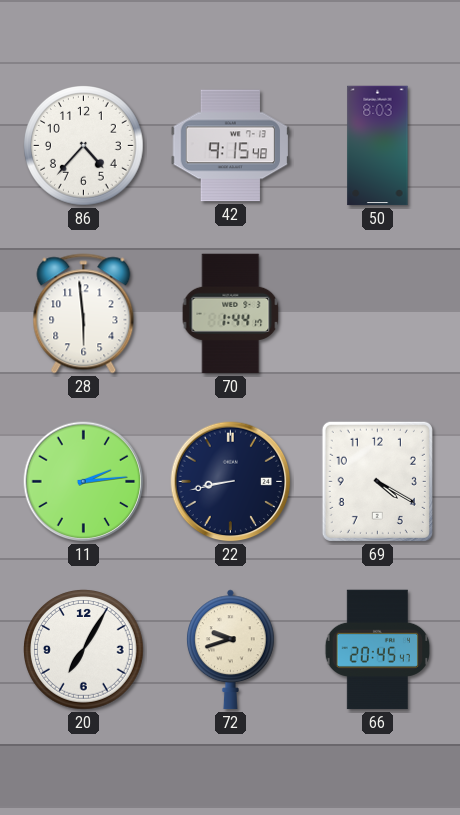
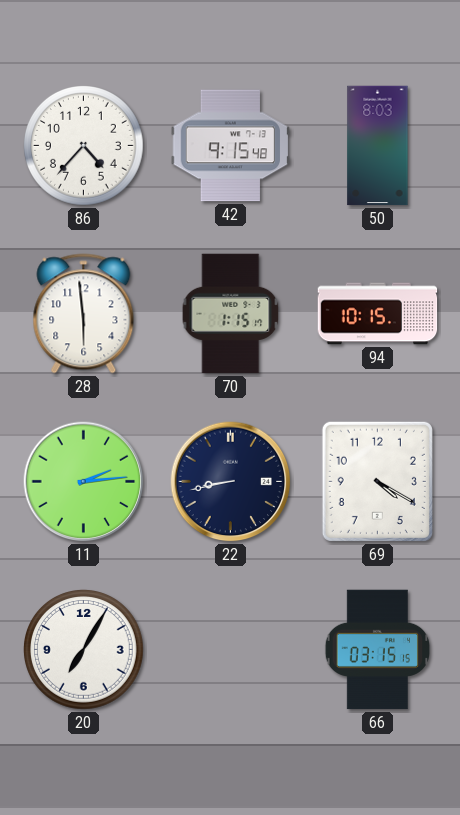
70: 1:44 -> 1:15 (231, 314)
94: none -> 10:15 (378, 314)
72: 9:42 -> none (230, 650)
66: 20:45 -> 03:15 (378, 650)
